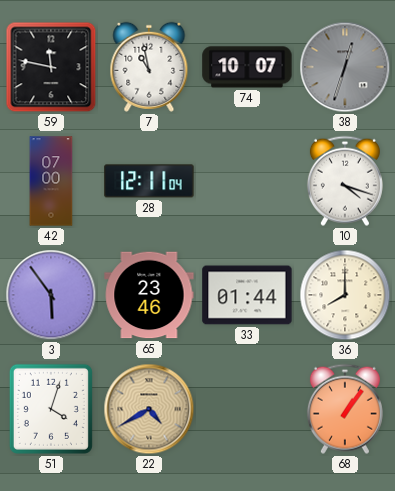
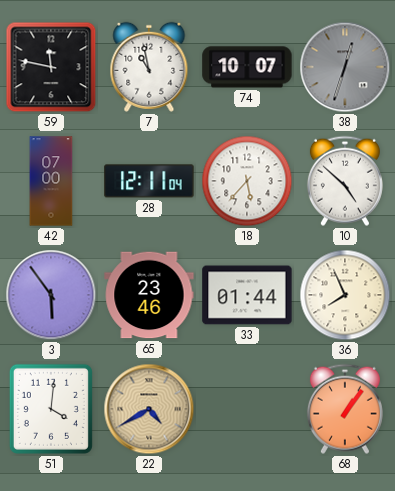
18: none -> 5:37 (247, 181)
10: 4:18 -> 4:52 (345, 181)
36: 8:00 -> 7:56 (345, 295)
51: 4:03 -> 4:01 (51, 409)
